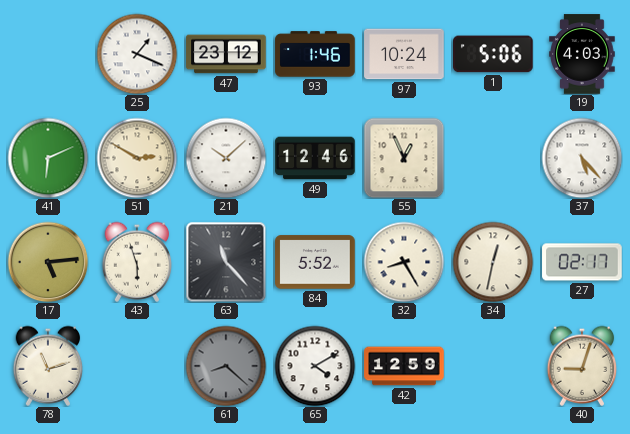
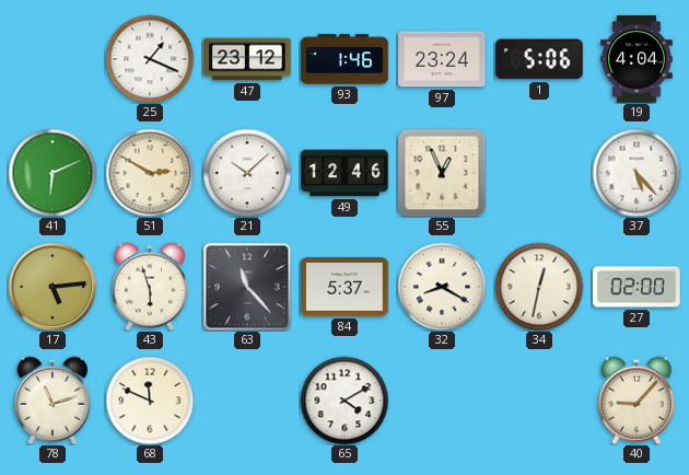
97: 10:24 -> 23:24 (442, 59)
19: 4:03 -> 4:04 (637, 59)
84: 5:52 -> 5:37 (344, 287)
32: 8:25 -> 8:20 (442, 287)
27: 02:17 -> 02:00 (637, 287)
68: none -> 11:49 (150, 401)
61: 8:22 -> none (226, 366)
42: 12:59 -> none (404, 366)
40: 9:03 -> 9:07 (637, 401)
